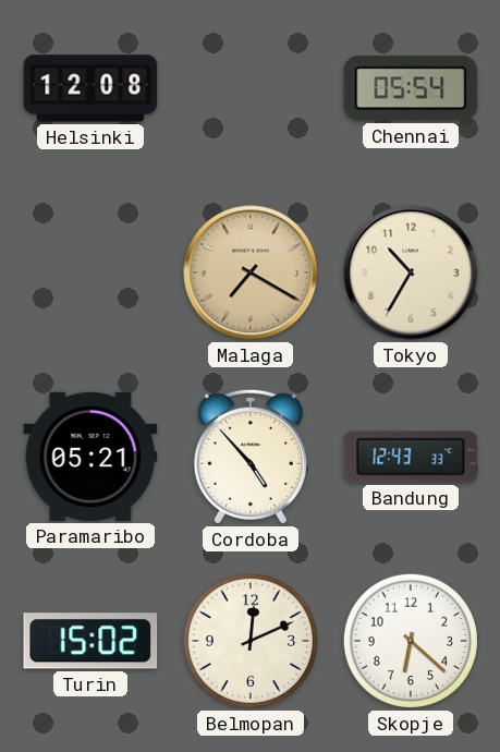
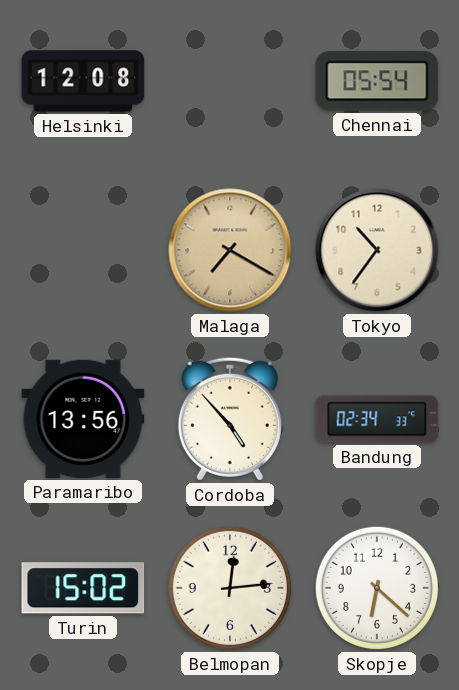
Tokyo: 10:35 -> 10:36 (377, 250)
Paramaribo: 05:21 -> 13:56 (83, 419)
Bandung: 12:43 -> 02:34 (377, 419)
Belmopan: 12:11 -> 12:14 (230, 588)
